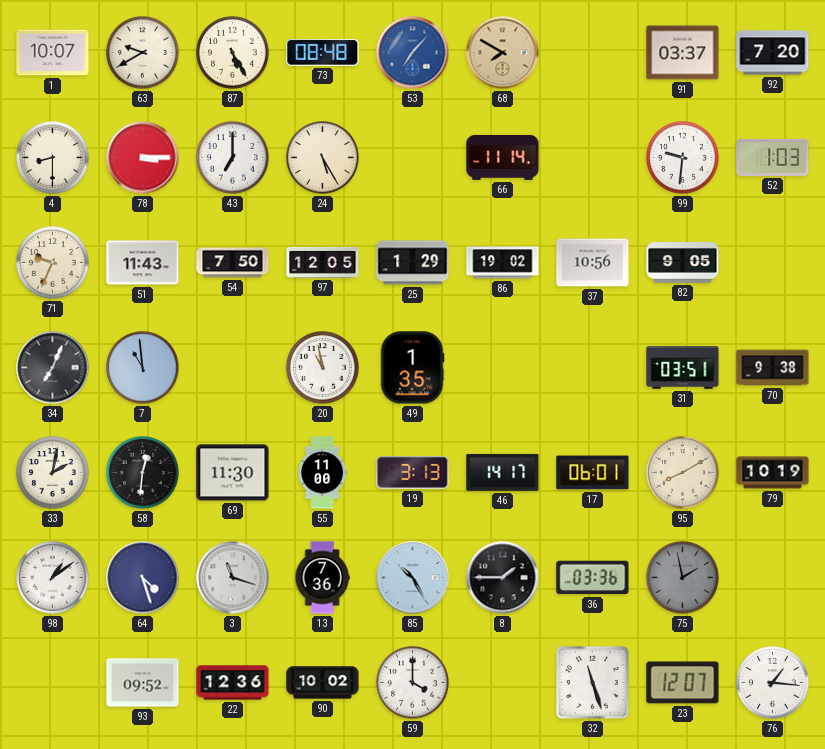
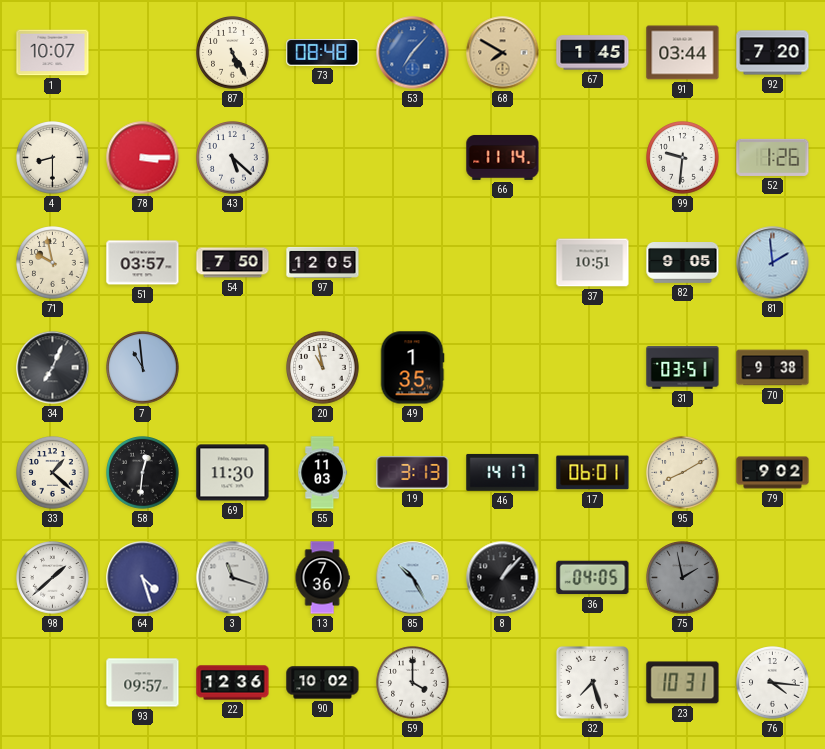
63: 9:40 -> none (143, 53)
67: none -> 1:45 (593, 53)
91: 03:37 -> 03:44 (683, 53)
43: 7:00 -> 5:22 (233, 158)
24: 5:25 -> none (323, 158)
52: 1:03 -> 1:26 (773, 157)
71: 9:34 -> 9:58 (53, 263)
51: 11:43 -> 03:57 (143, 263)
25: 1:29 -> none (413, 263)
86: 19:02 -> none (503, 263)
37: 10:56 -> 10:51 (593, 263)
81: none -> 1:59 (773, 263)
33: 2:02 -> 1:22 (53, 473)
55: 11:00 -> 11:03 (322, 473)
79: 10:19 -> 9:02 (773, 473)
98: 1:09 -> 1:38 (53, 578)
8: 1:45 -> 1:07 (503, 578)
36: 03:36 -> 04:05 (593, 578)
93: 09:52 -> 09:57 (143, 683)
32: 11:27 -> 7:27 (592, 682)
23: 12:07 -> 10:31 (683, 683)
76: 1:16 -> 4:16 (773, 683)
